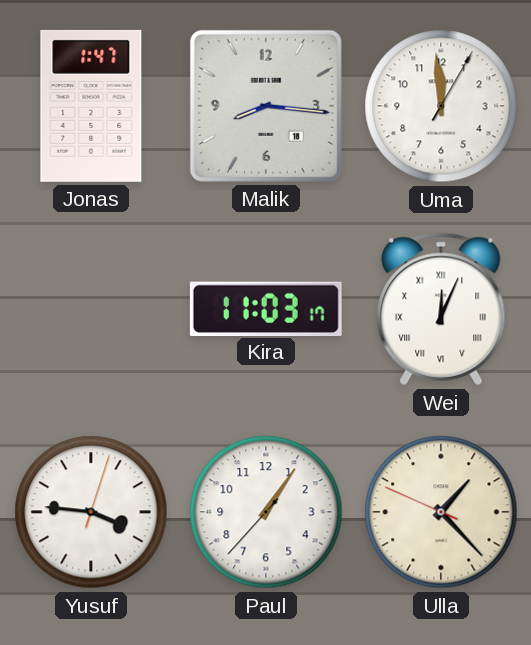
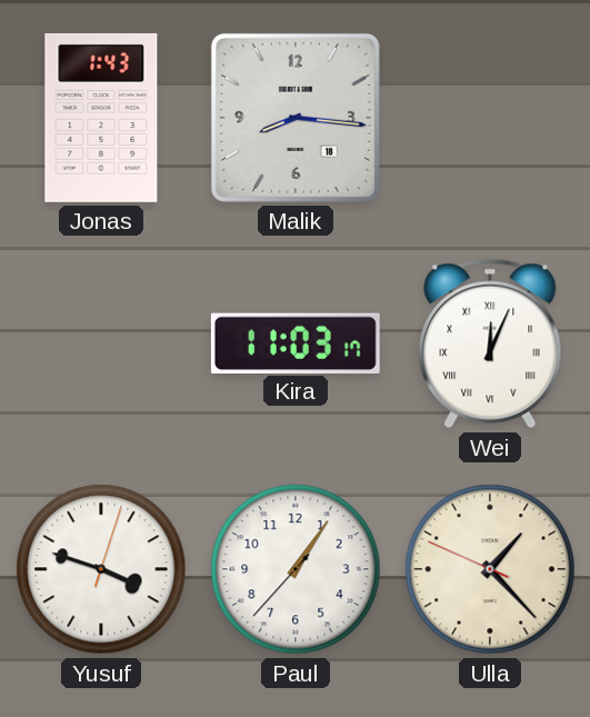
Jonas: 1:47 -> 1:43 (101, 118)
Uma: 11:59 -> none (441, 106)
Yusuf: 3:46 -> 3:48 (101, 569)
